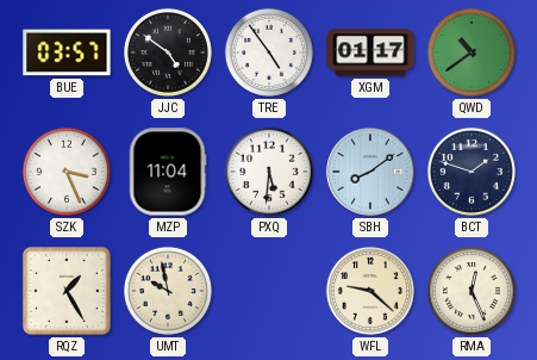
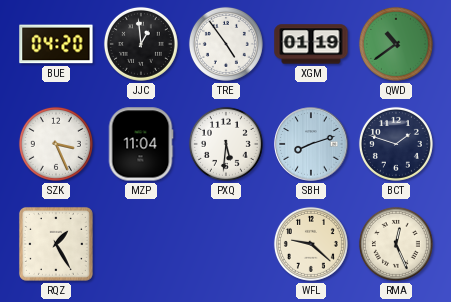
BUE: 03:57 -> 04:20 (56, 44)
JJC: 4:51 -> 12:59 (141, 44)
XGM: 01:17 -> 01:19 (311, 44)
SBH: 8:09 -> 8:12 (311, 144)
UMT: 9:58 -> none (168, 291)
